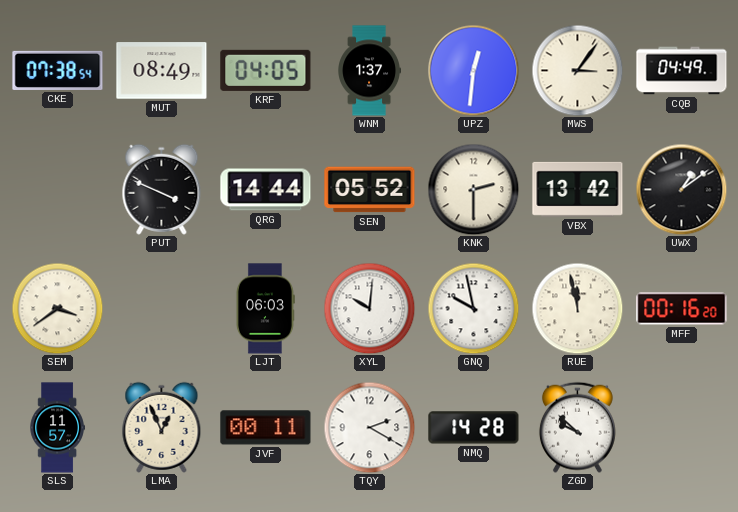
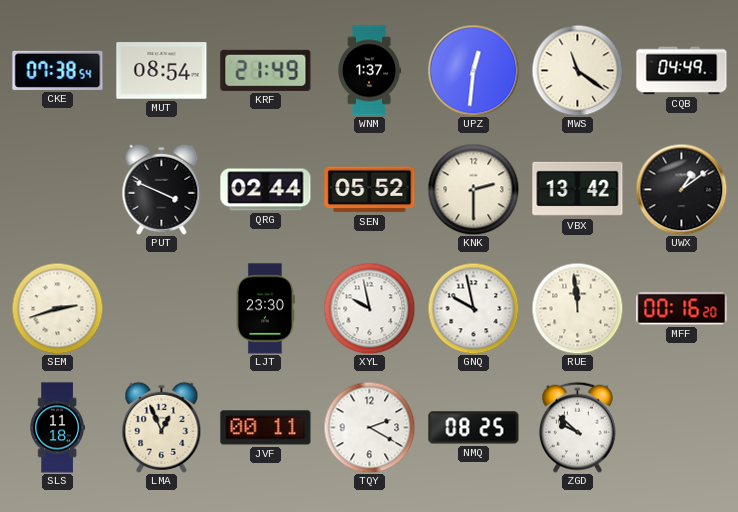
MUT: 08:49 -> 08:54 (162, 71)
KRF: 04:05 -> 21:49 (266, 70)
MWS: 3:06 -> 11:21 (577, 70)
QRG: 14:44 -> 02:44 (266, 190)
SEM: 3:39 -> 2:42 (57, 308)
LJT: 06:03 -> 23:30 (265, 309)
XYL: 10:01 -> 9:58 (369, 308)
RUE: 11:58 -> 11:59 (577, 308)
SLS: 11:57 -> 11:18 (57, 428)
NMQ: 14:28 -> 08:25 (474, 428)
